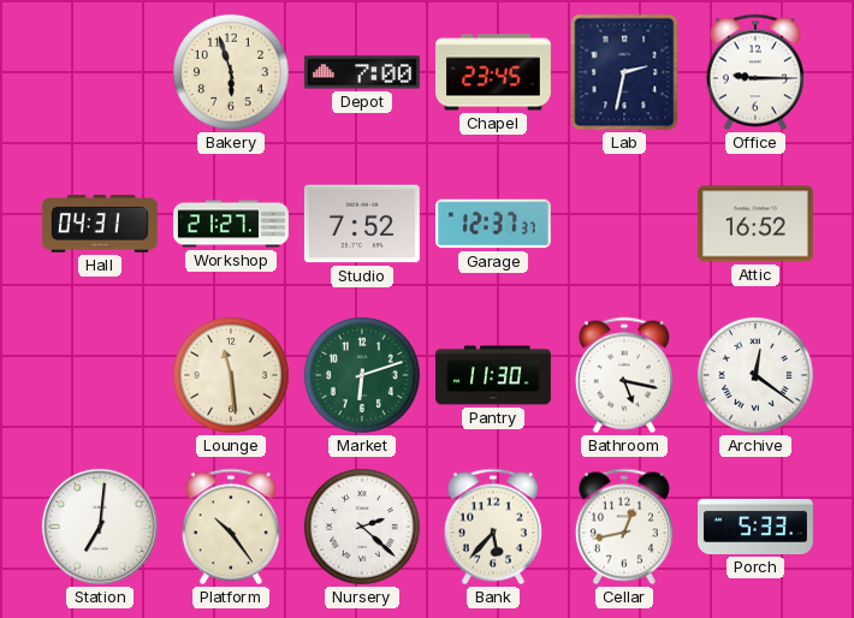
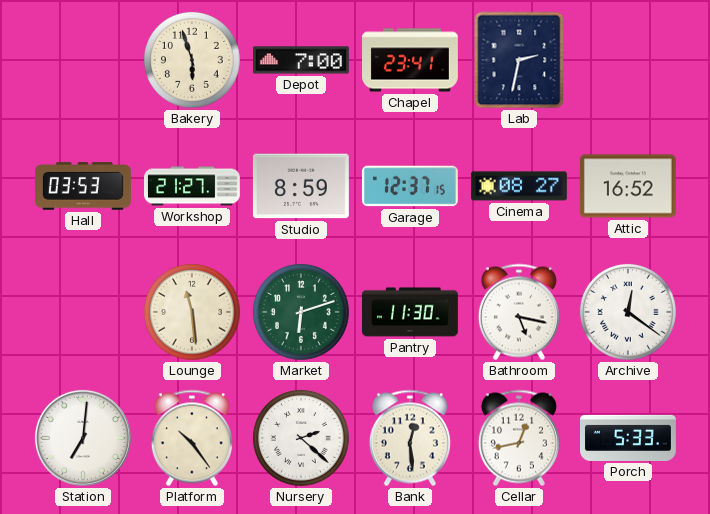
Chapel: 23:45 -> 23:41 (411, 60)
Office: 9:15 -> none (755, 72)
Hall: 04:31 -> 03:53 (83, 186)
Studio: 7:52 -> 8:59 (301, 186)
Garage: 12:37:37 -> 12:37:15 (410, 186)
Cinema: none -> 08:27 (519, 186)
Bank: 5:37 -> 12:29 (410, 438)
